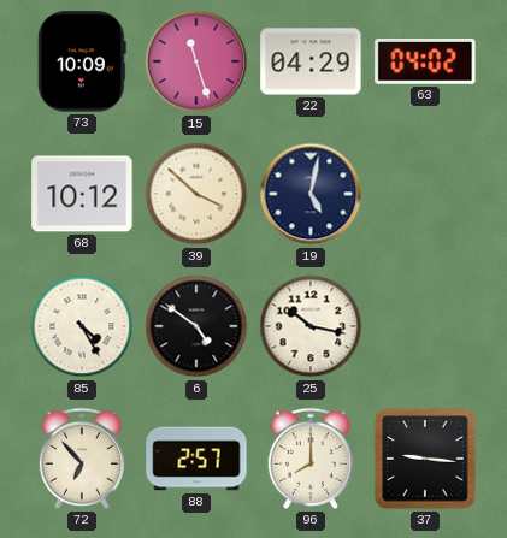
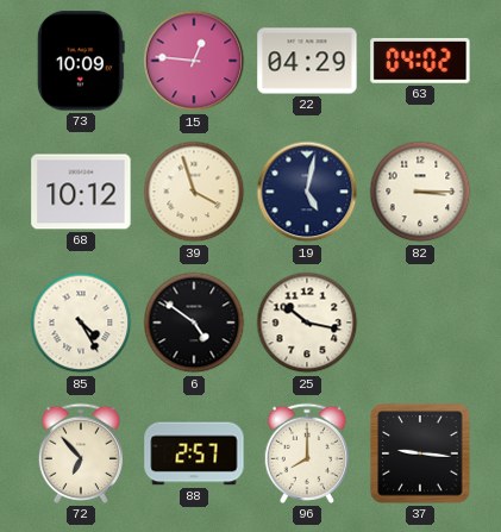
15: 11:27 -> 12:46 (194, 61)
39: 3:52 -> 3:57 (194, 192)
82: none -> 3:15 (420, 192)
